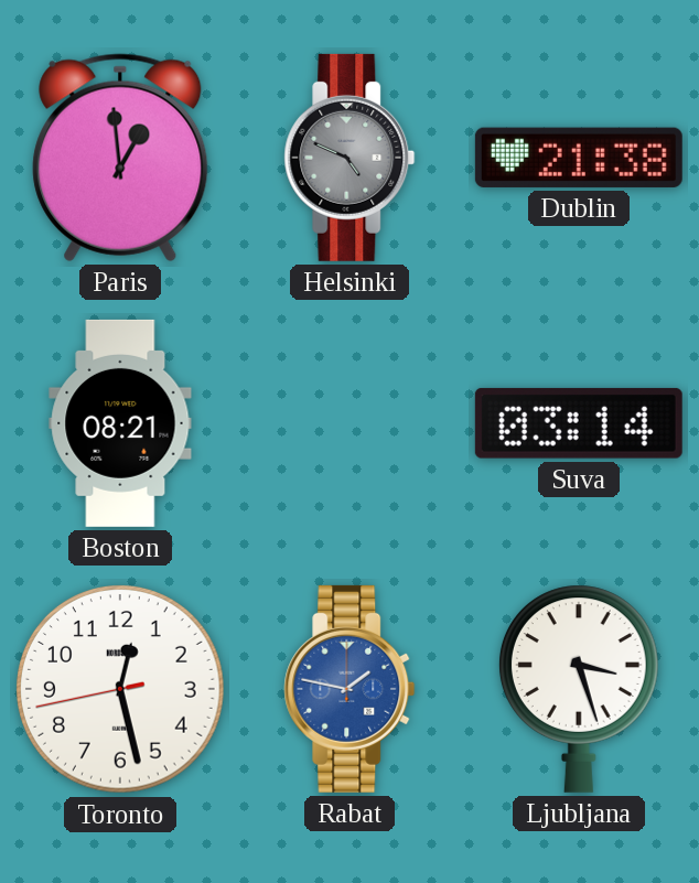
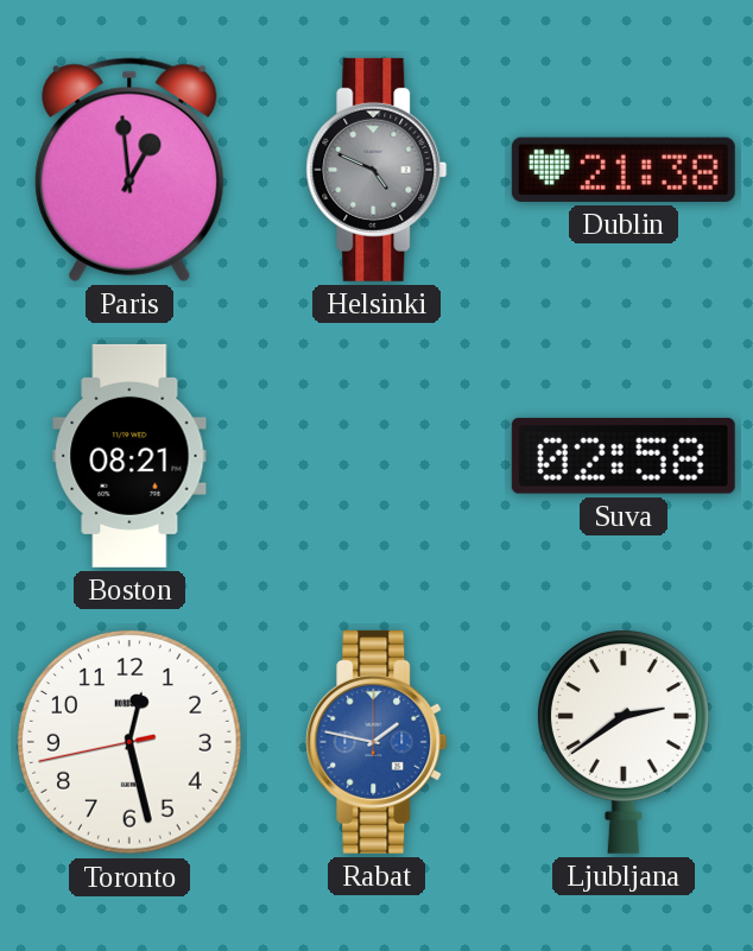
Suva: 03:14 -> 02:58 (624, 456)
Ljubljana: 3:27 -> 2:39 (624, 742)
